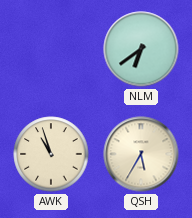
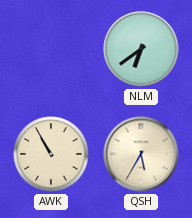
AWK: 10:57 -> 10:55 (51, 154)
